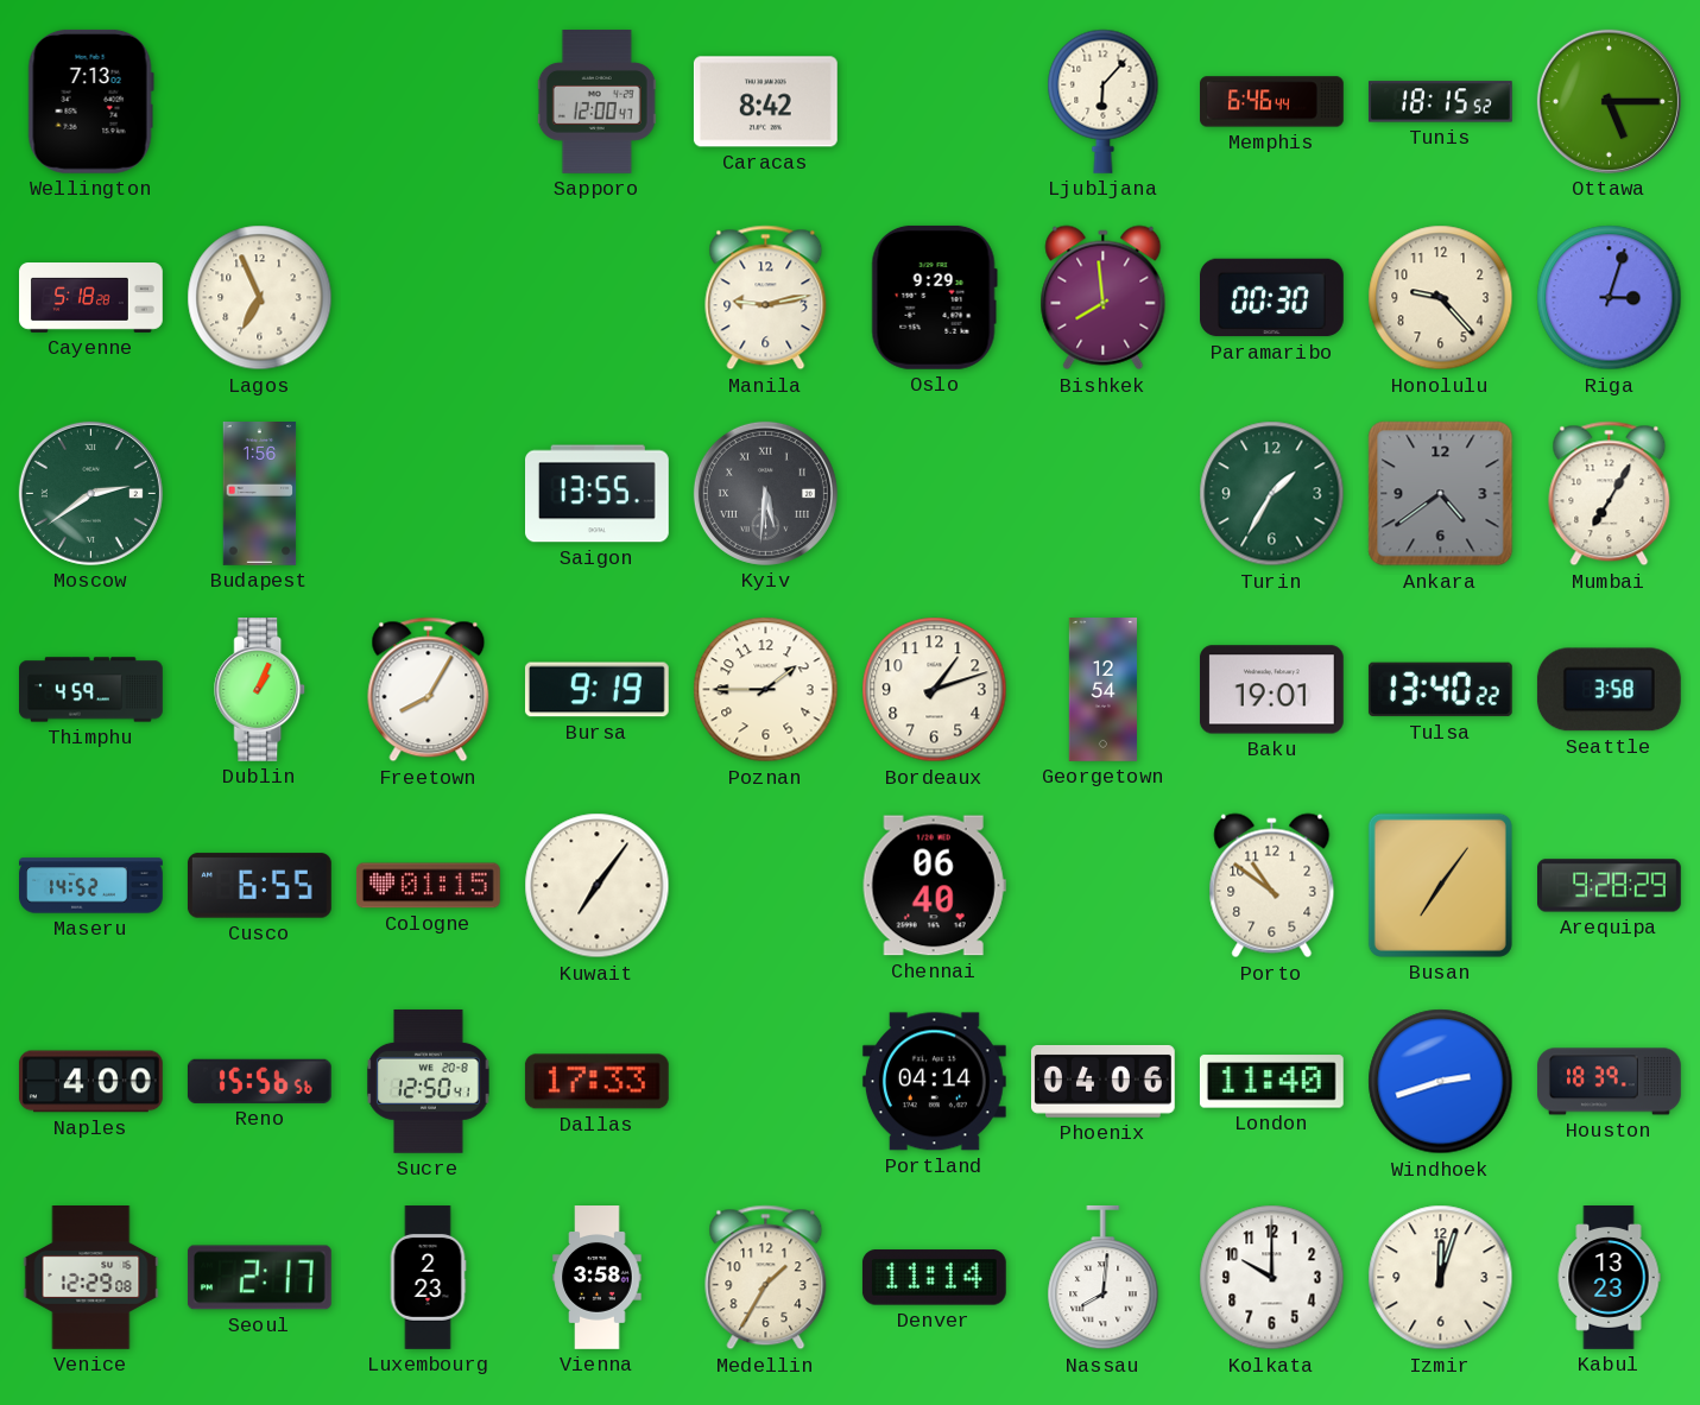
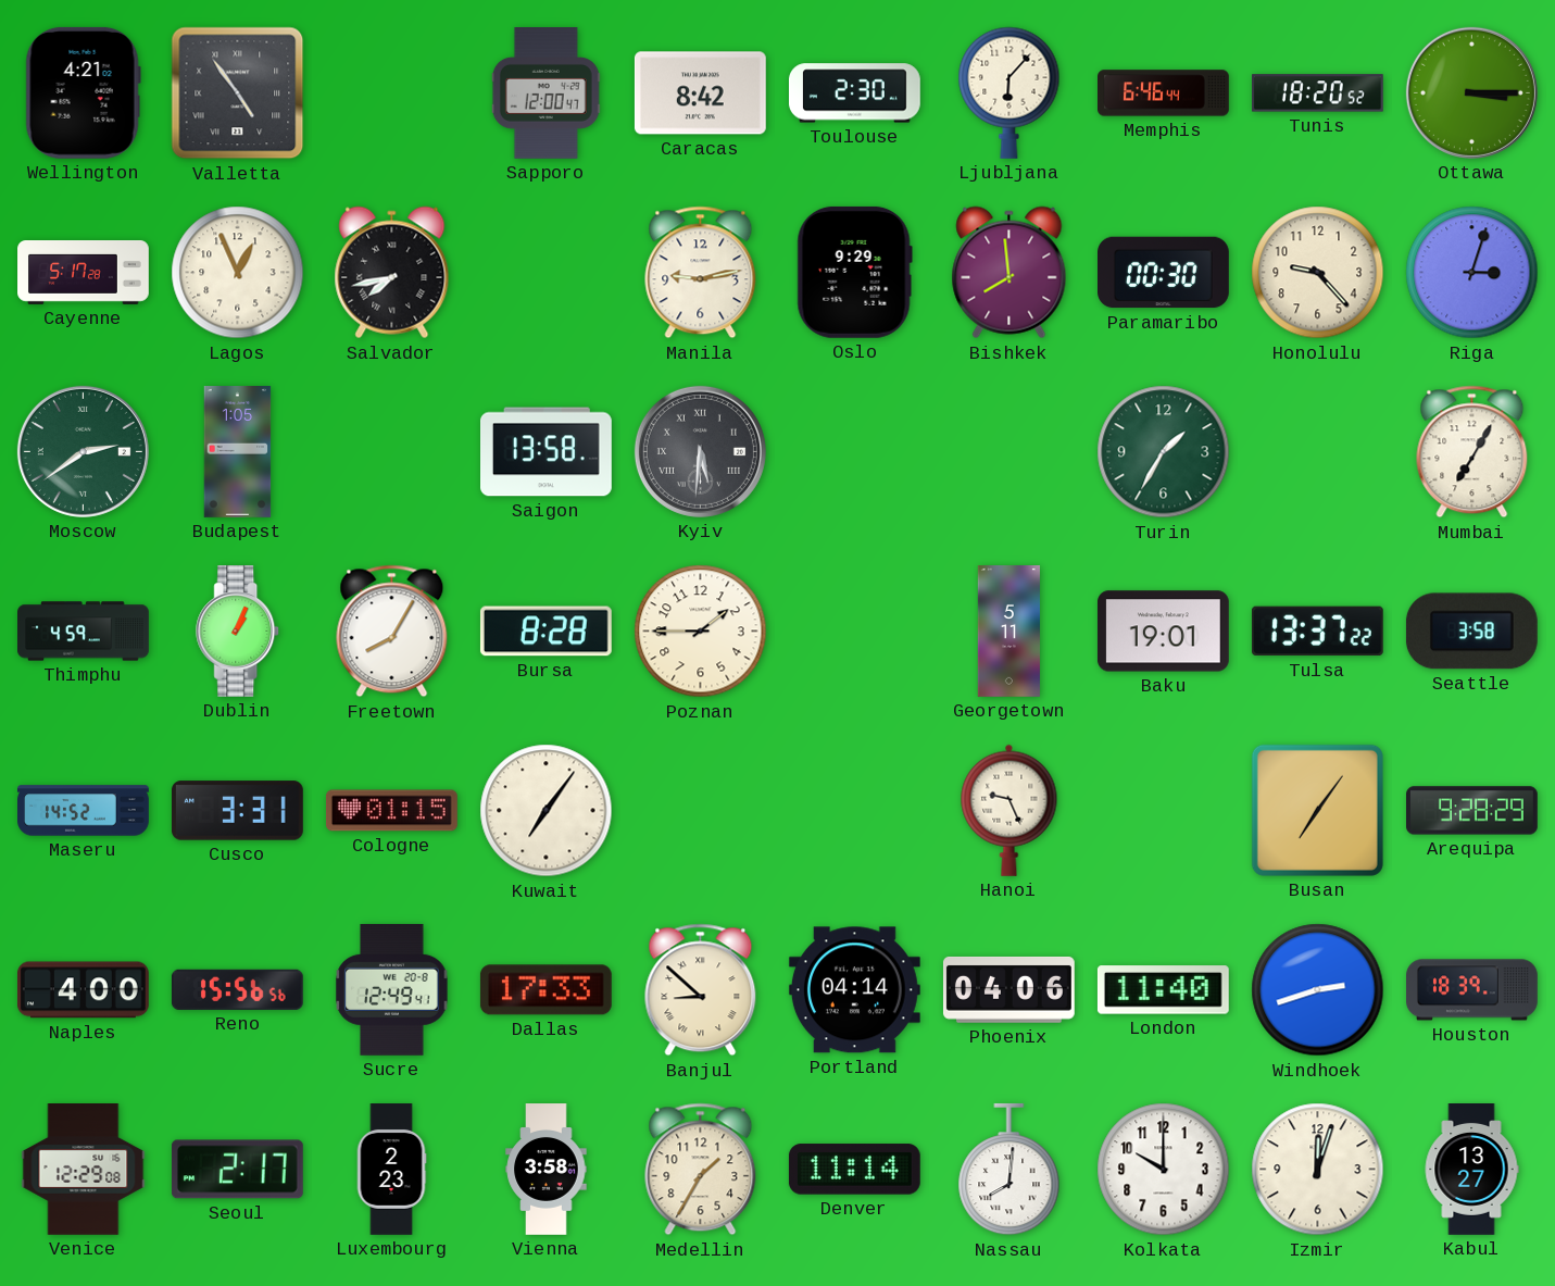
Wellington: 7:13 -> 4:21 (83, 92)
Valletta: none -> 4:54 (238, 93)
Toulouse: none -> 2:30 (854, 93)
Tunis: 18:15 -> 18:20 (1317, 93)
Ottawa: 5:15 -> 3:15 (1471, 92)
Cayenne: 5:18 -> 5:17 (84, 273)
Lagos: 6:56 -> 12:56 (238, 273)
Salvador: none -> 7:43 (392, 273)
Budapest: 1:56 -> 1:05 (238, 452)
Saigon: 13:55 -> 13:58 (547, 452)
Ankara: 4:39 -> none (1441, 494)
Bursa: 9:19 -> 8:28 (545, 632)
Bordeaux: 1:12 -> none (935, 690)
Georgetown: 12:54 -> 5:11 (1008, 632)
Tulsa: 13:40 -> 13:37 (1317, 632)
Cusco: 6:55 -> 3:31 (238, 811)
Chennai: 06:40 -> none (934, 886)
Hanoi: none -> 9:26 (1010, 810)
Porto: 10:51 -> none (1272, 886)
Sucre: 12:50 -> 12:49 (392, 989)
Banjul: none -> 8:52 (701, 990)
Kabul: 13:23 -> 13:27 (1471, 1170)
